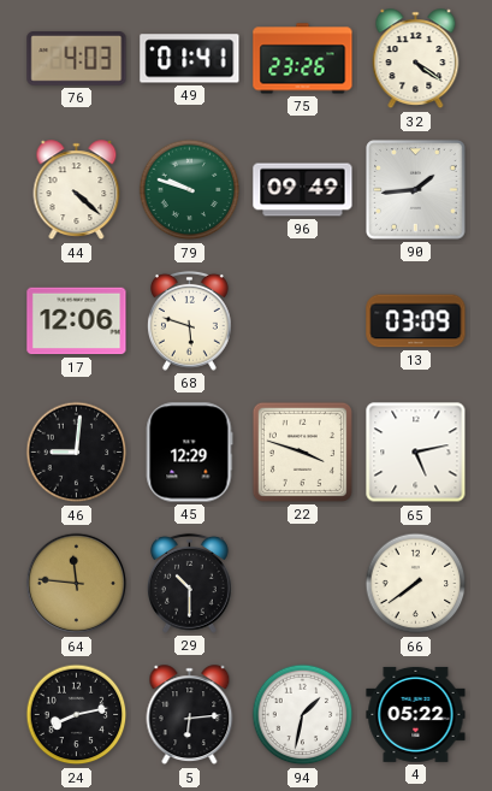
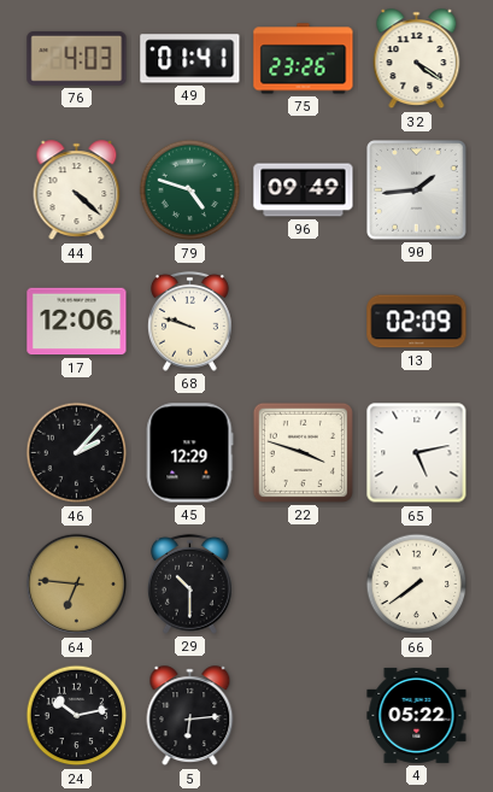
79: 9:48 -> 4:48 (190, 190)
68: 5:48 -> 9:48 (189, 321)
13: 03:09 -> 02:09 (417, 322)
46: 9:01 -> 2:07 (77, 453)
64: 11:46 -> 6:46 (77, 585)
24: 8:13 -> 10:13 (77, 716)
94: 1:32 -> none (303, 715)
